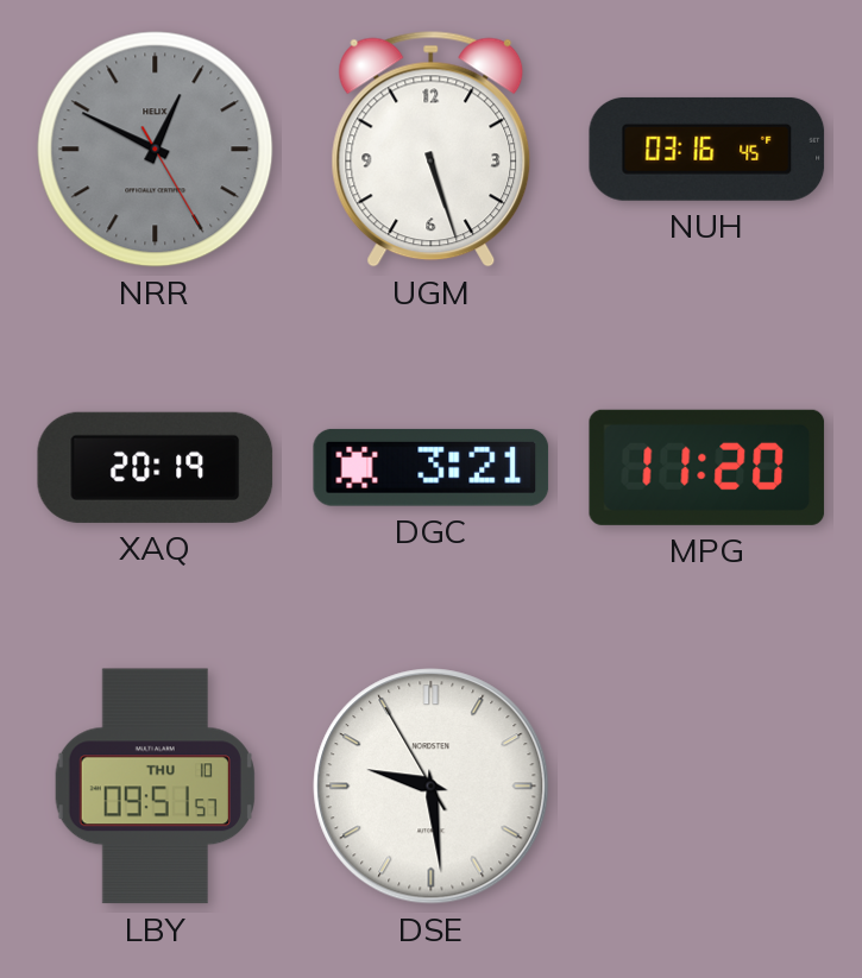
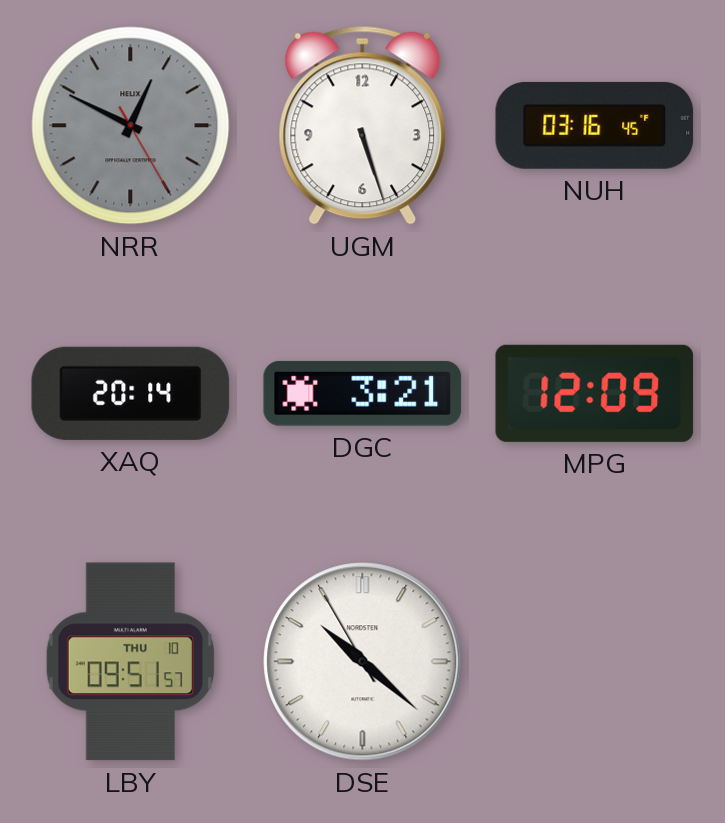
XAQ: 20:19 -> 20:14 (131, 393)
MPG: 11:20 -> 12:09 (595, 393)
DSE: 9:28 -> 10:21 (363, 662)
